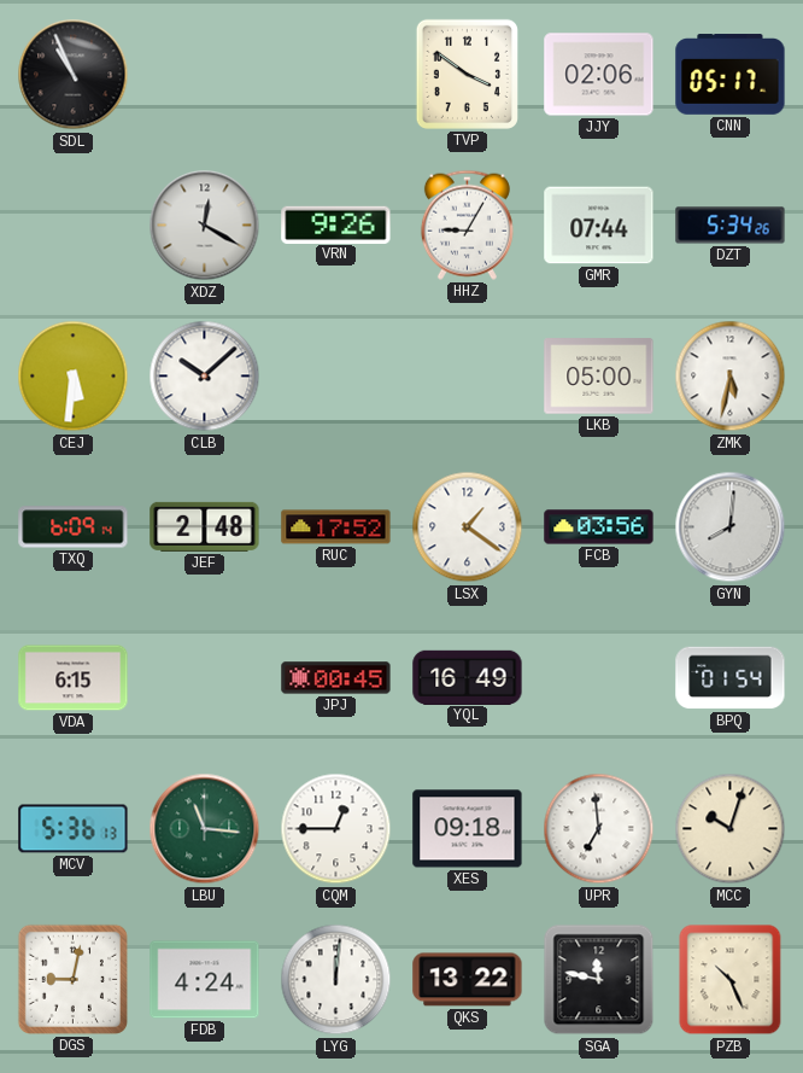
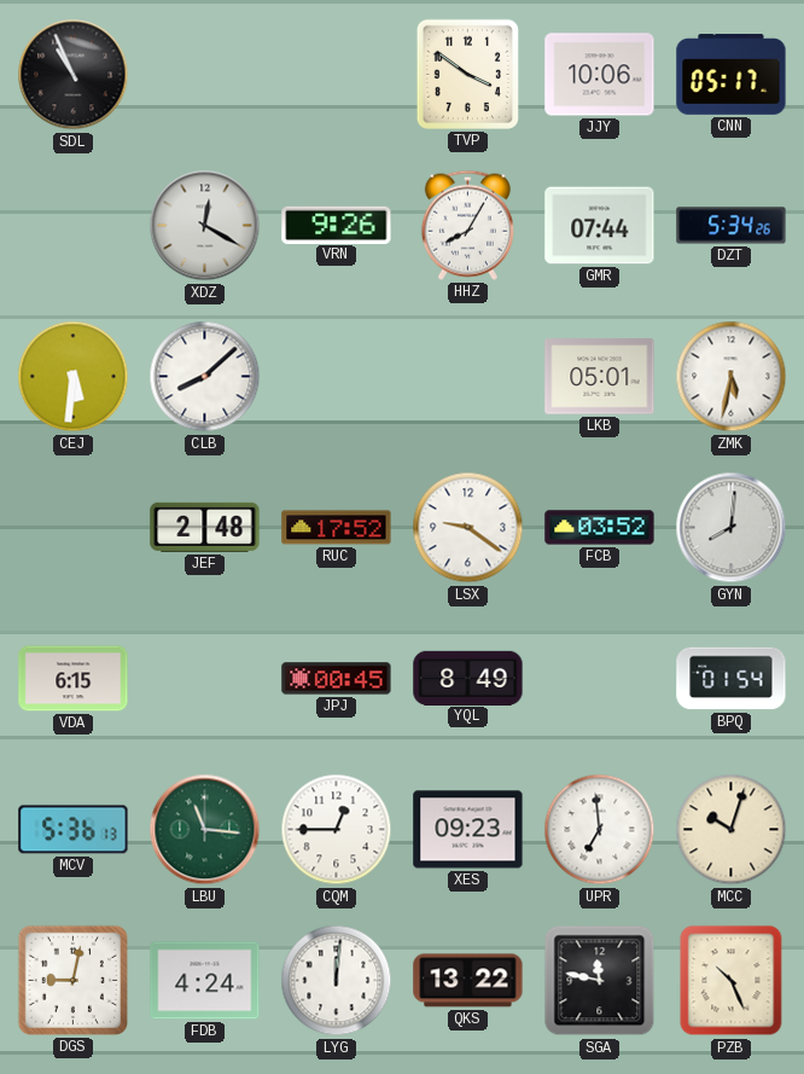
JJY: 02:06 -> 10:06 (600, 75)
HHZ: 9:05 -> 8:05 (467, 225)
CLB: 10:08 -> 8:08 (205, 377)
LKB: 05:00 -> 05:01 (600, 377)
TXQ: 6:09 -> none (74, 527)
LSX: 1:21 -> 9:21 (468, 528)
FCB: 03:56 -> 03:52 (600, 528)
YQL: 16:49 -> 8:49 (468, 678)
XES: 09:18 -> 09:23 (468, 830)
